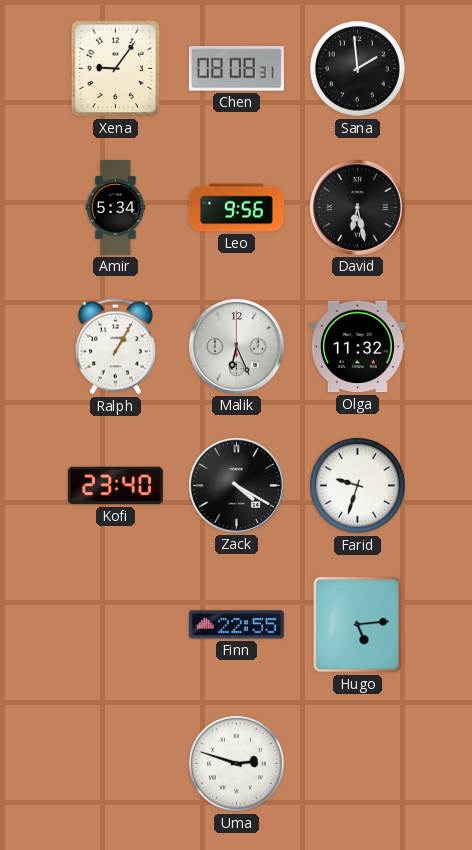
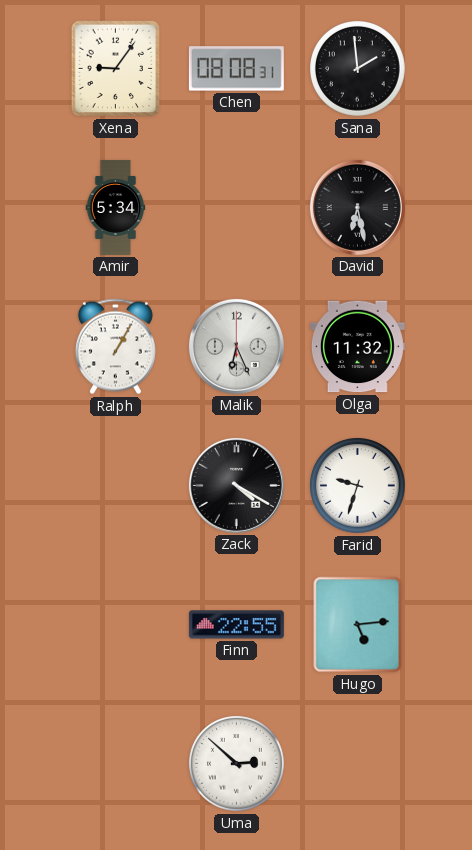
Leo: 9:56 -> none (236, 208)
Kofi: 23:40 -> none (115, 486)
Uma: 2:48 -> 2:52 (237, 764)
